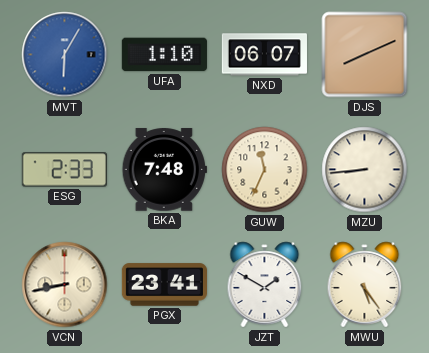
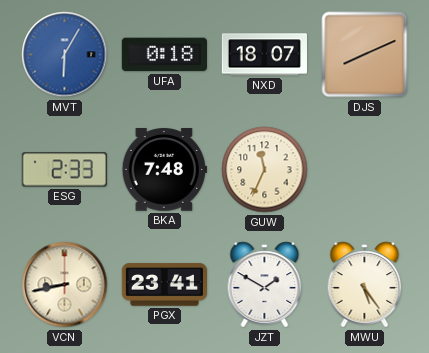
UFA: 1:10 -> 0:18 (164, 55)
NXD: 06:07 -> 18:07 (264, 55)
MZU: 8:44 -> none (365, 170)
